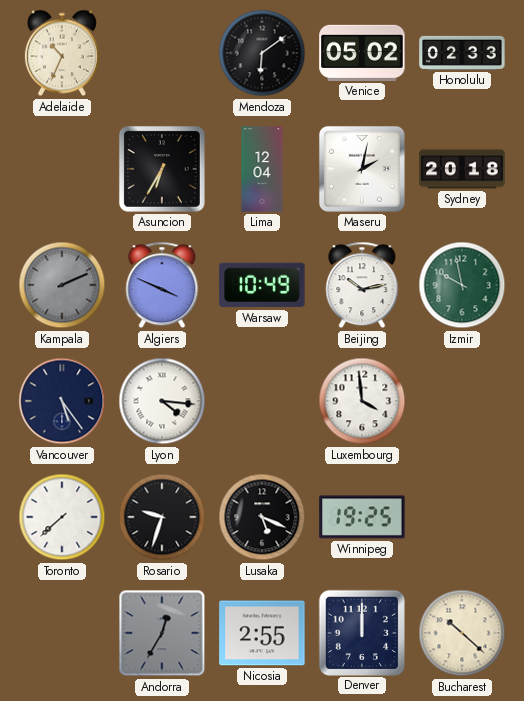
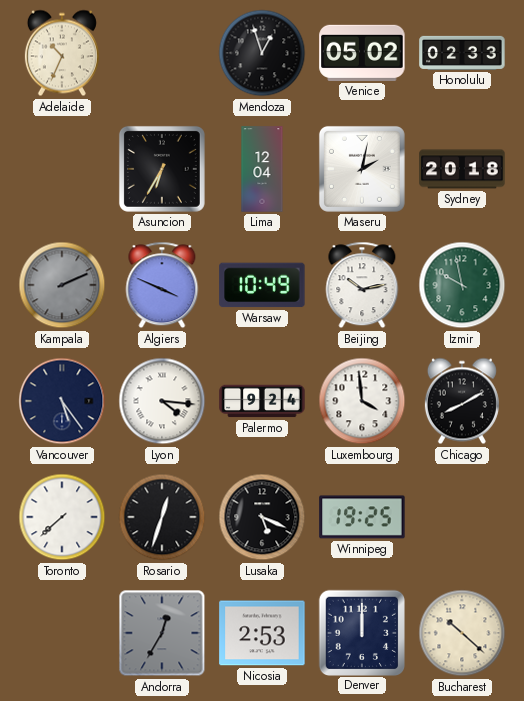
Mendoza: 6:09 -> 12:57 (262, 53)
Palermo: none -> 9:24 (262, 401)
Chicago: none -> 8:10 (462, 401)
Rosario: 9:33 -> 12:33 (162, 517)
Nicosia: 2:55 -> 2:53 (262, 633)
